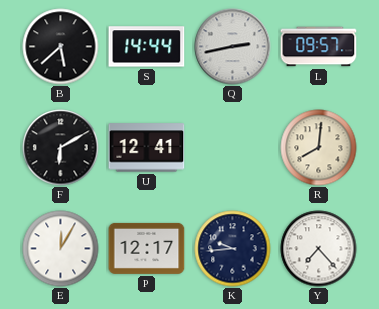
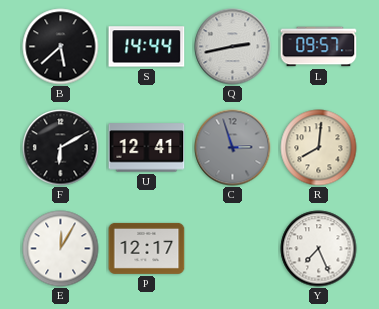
C: none -> 2:57 (233, 148)
K: 9:44 -> none (233, 249)
Y: 7:23 -> 7:26 (319, 249)
